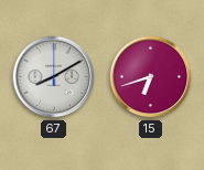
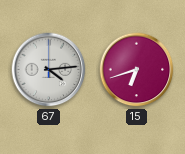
67: 8:10 -> 4:14 (49, 70)
